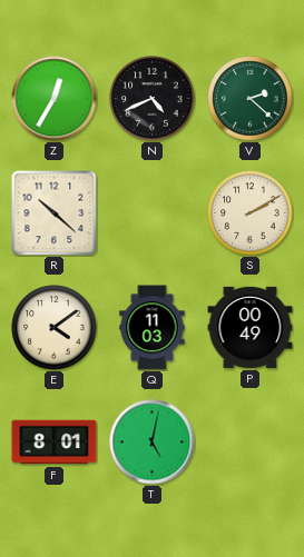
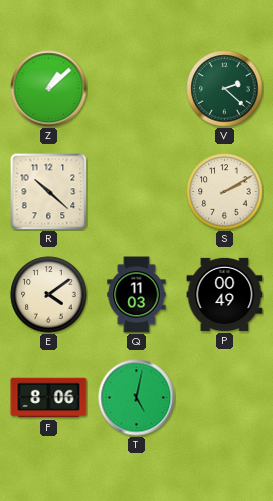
Z: 12:35 -> 1:08 (49, 89)
N: 4:41 -> none (153, 99)
F: 8:01 -> 8:06 (49, 398)
